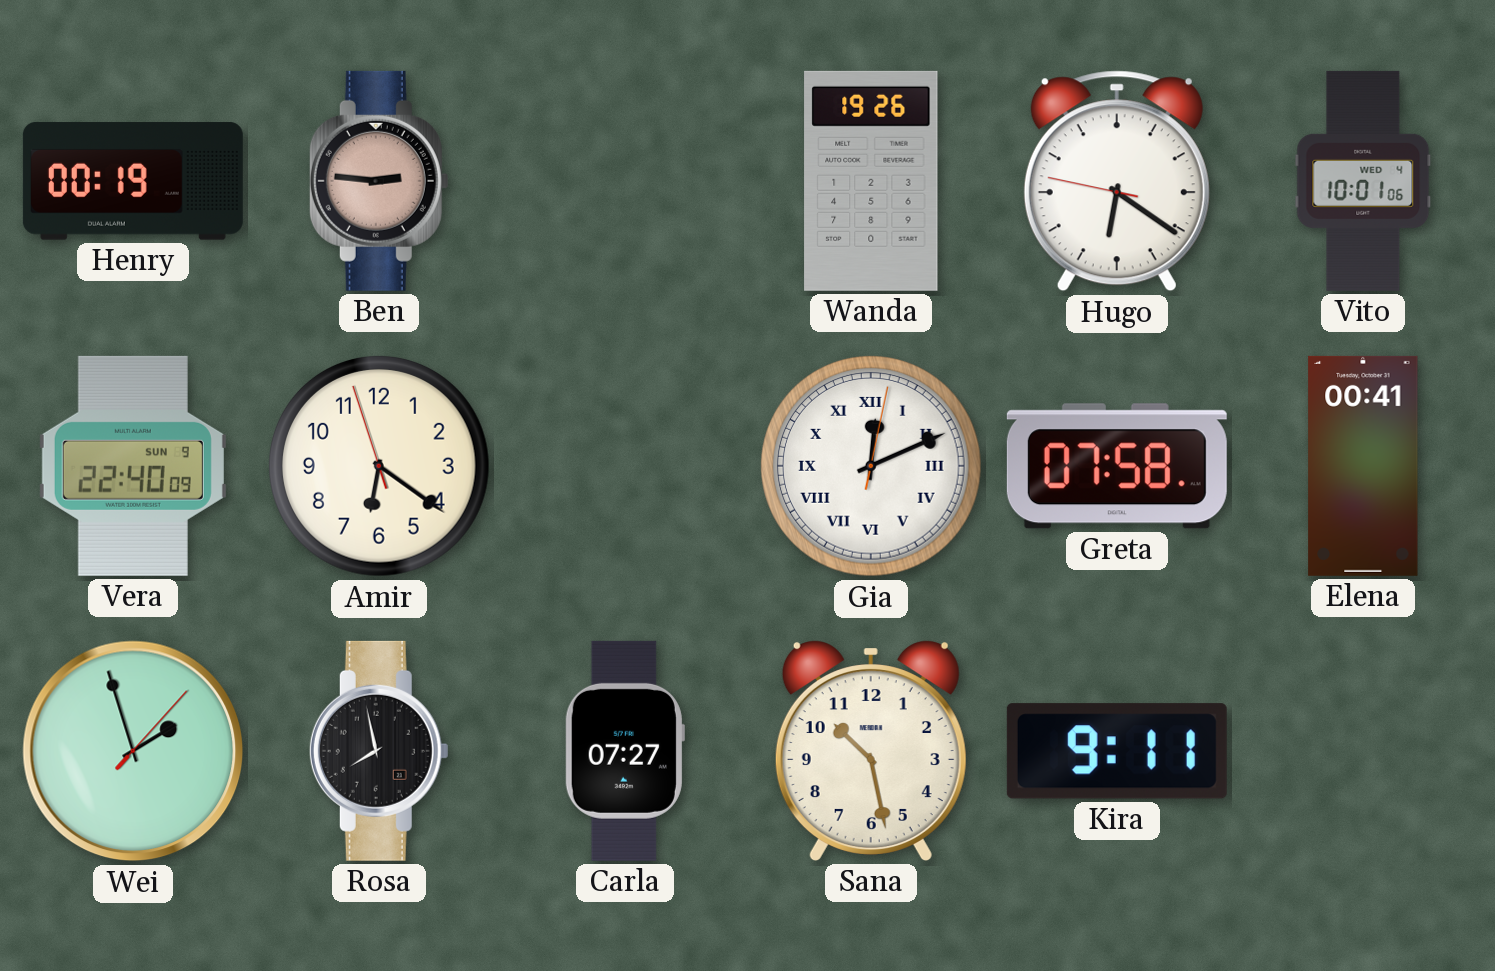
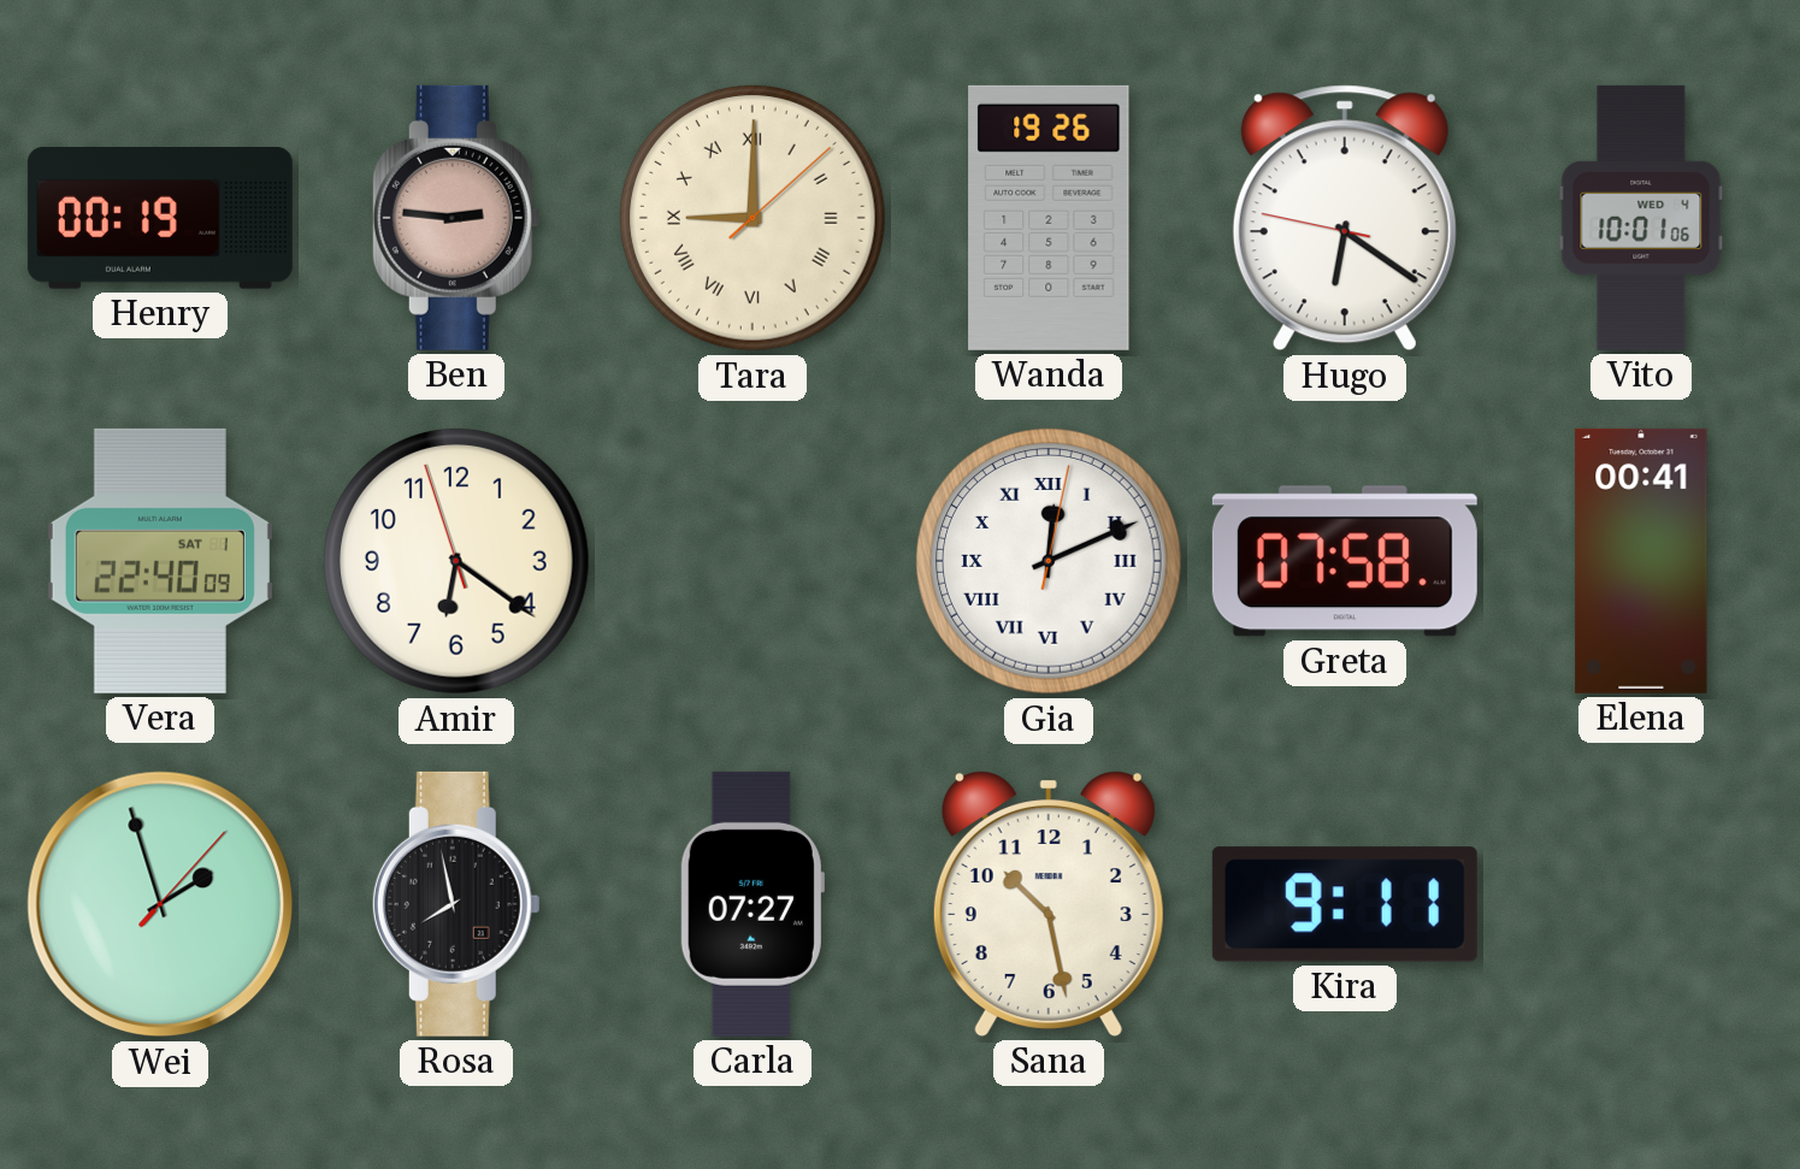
Tara: none -> 9:00 (753, 218)
Vera date: SUN 9 -> SAT 1 (160, 561)
